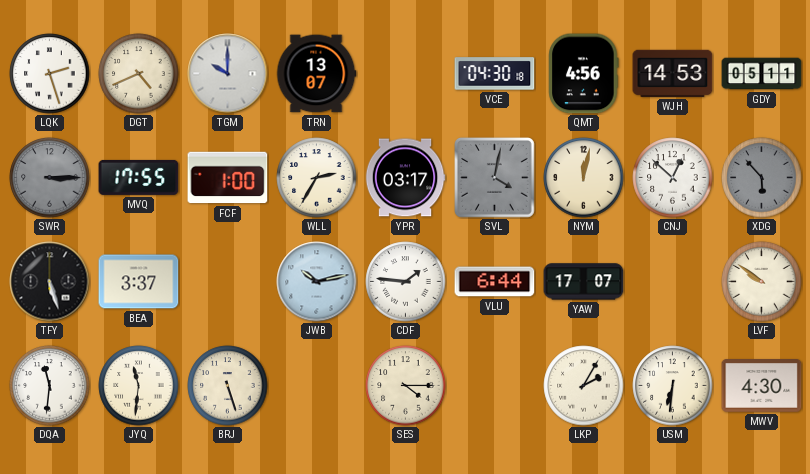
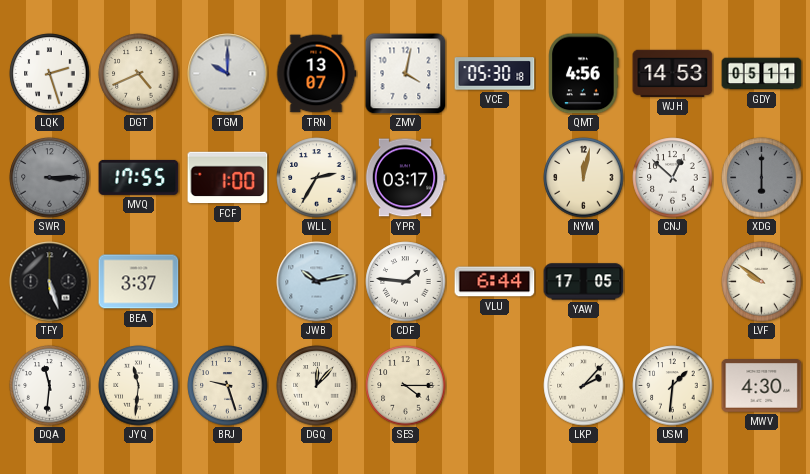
ZMV: none -> 4:02 (406, 74)
VCE: 04:30 -> 05:30 (495, 74)
SVL: 4:02 -> none (495, 178)
XDG: 5:53 -> 6:00 (762, 178)
YAW: 17:07 -> 17:05 (584, 282)
BRJ: 5:27 -> 9:27 (228, 386)
DGQ: none -> 12:07 (317, 386)
LKP: 2:05 -> 2:07 (584, 386)
USM: 6:31 -> 1:31 (673, 386)
